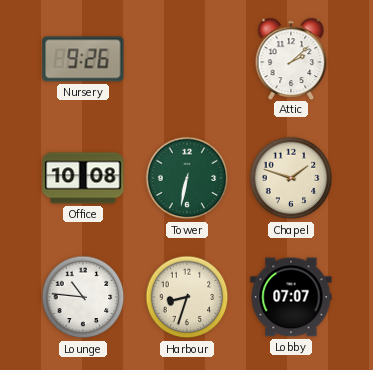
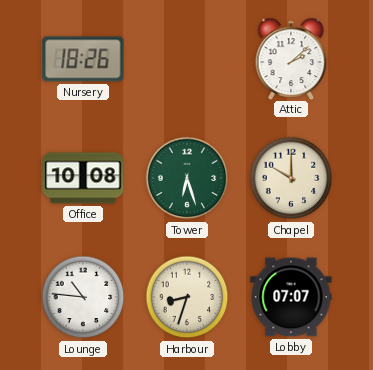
Nursery: 9:26 -> 18:26 (83, 59)
Tower: 6:32 -> 6:27 (187, 178)
Chapel: 1:48 -> 10:00 (291, 178)
